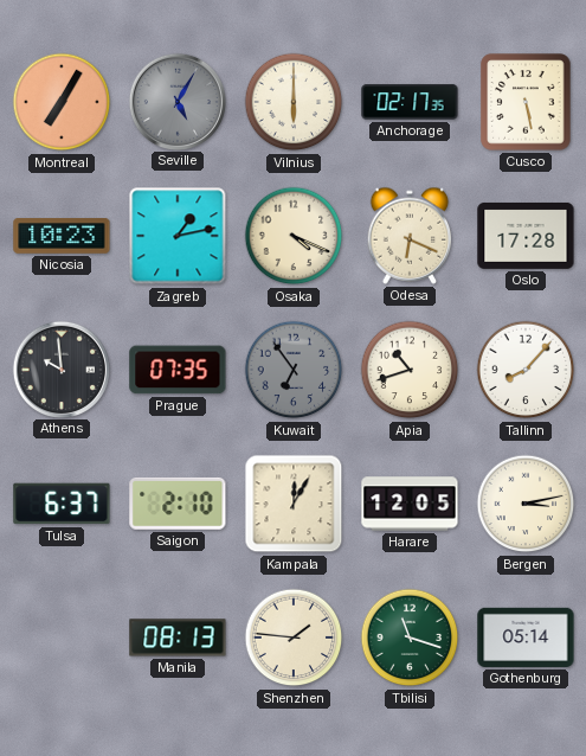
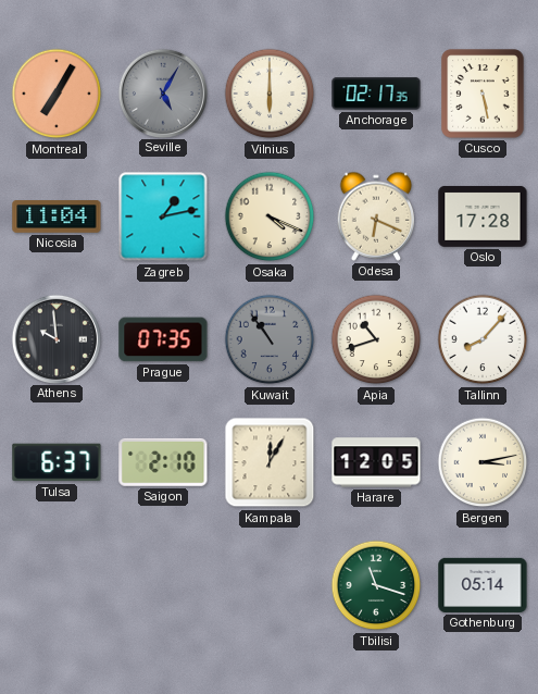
Nicosia: 10:23 -> 11:04 (57, 216)
Kuwait: 6:54 -> 10:54 (270, 339)
Manila: 08:13 -> none (178, 638)
Shenzhen: 1:46 -> none (294, 638)
